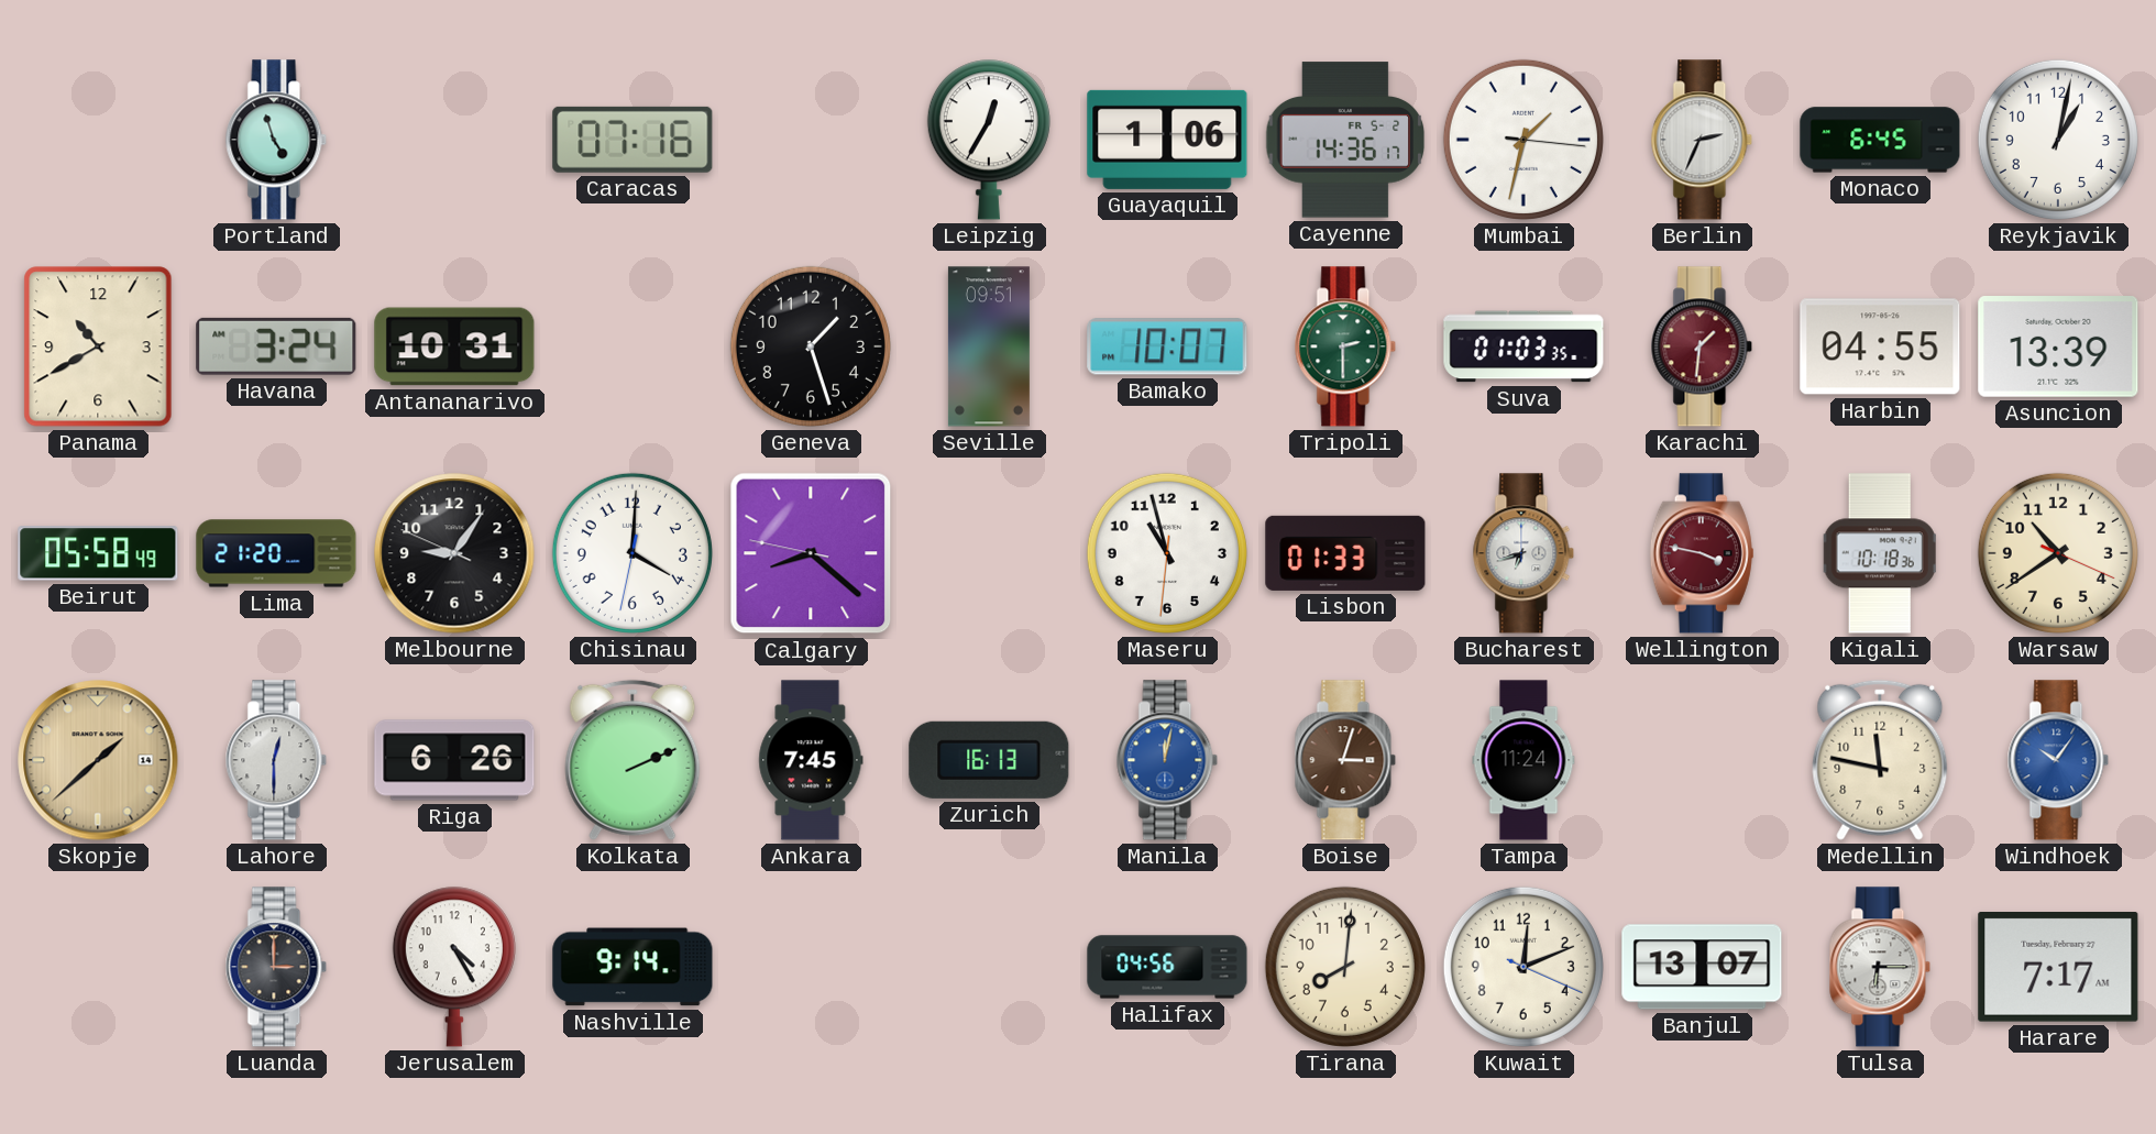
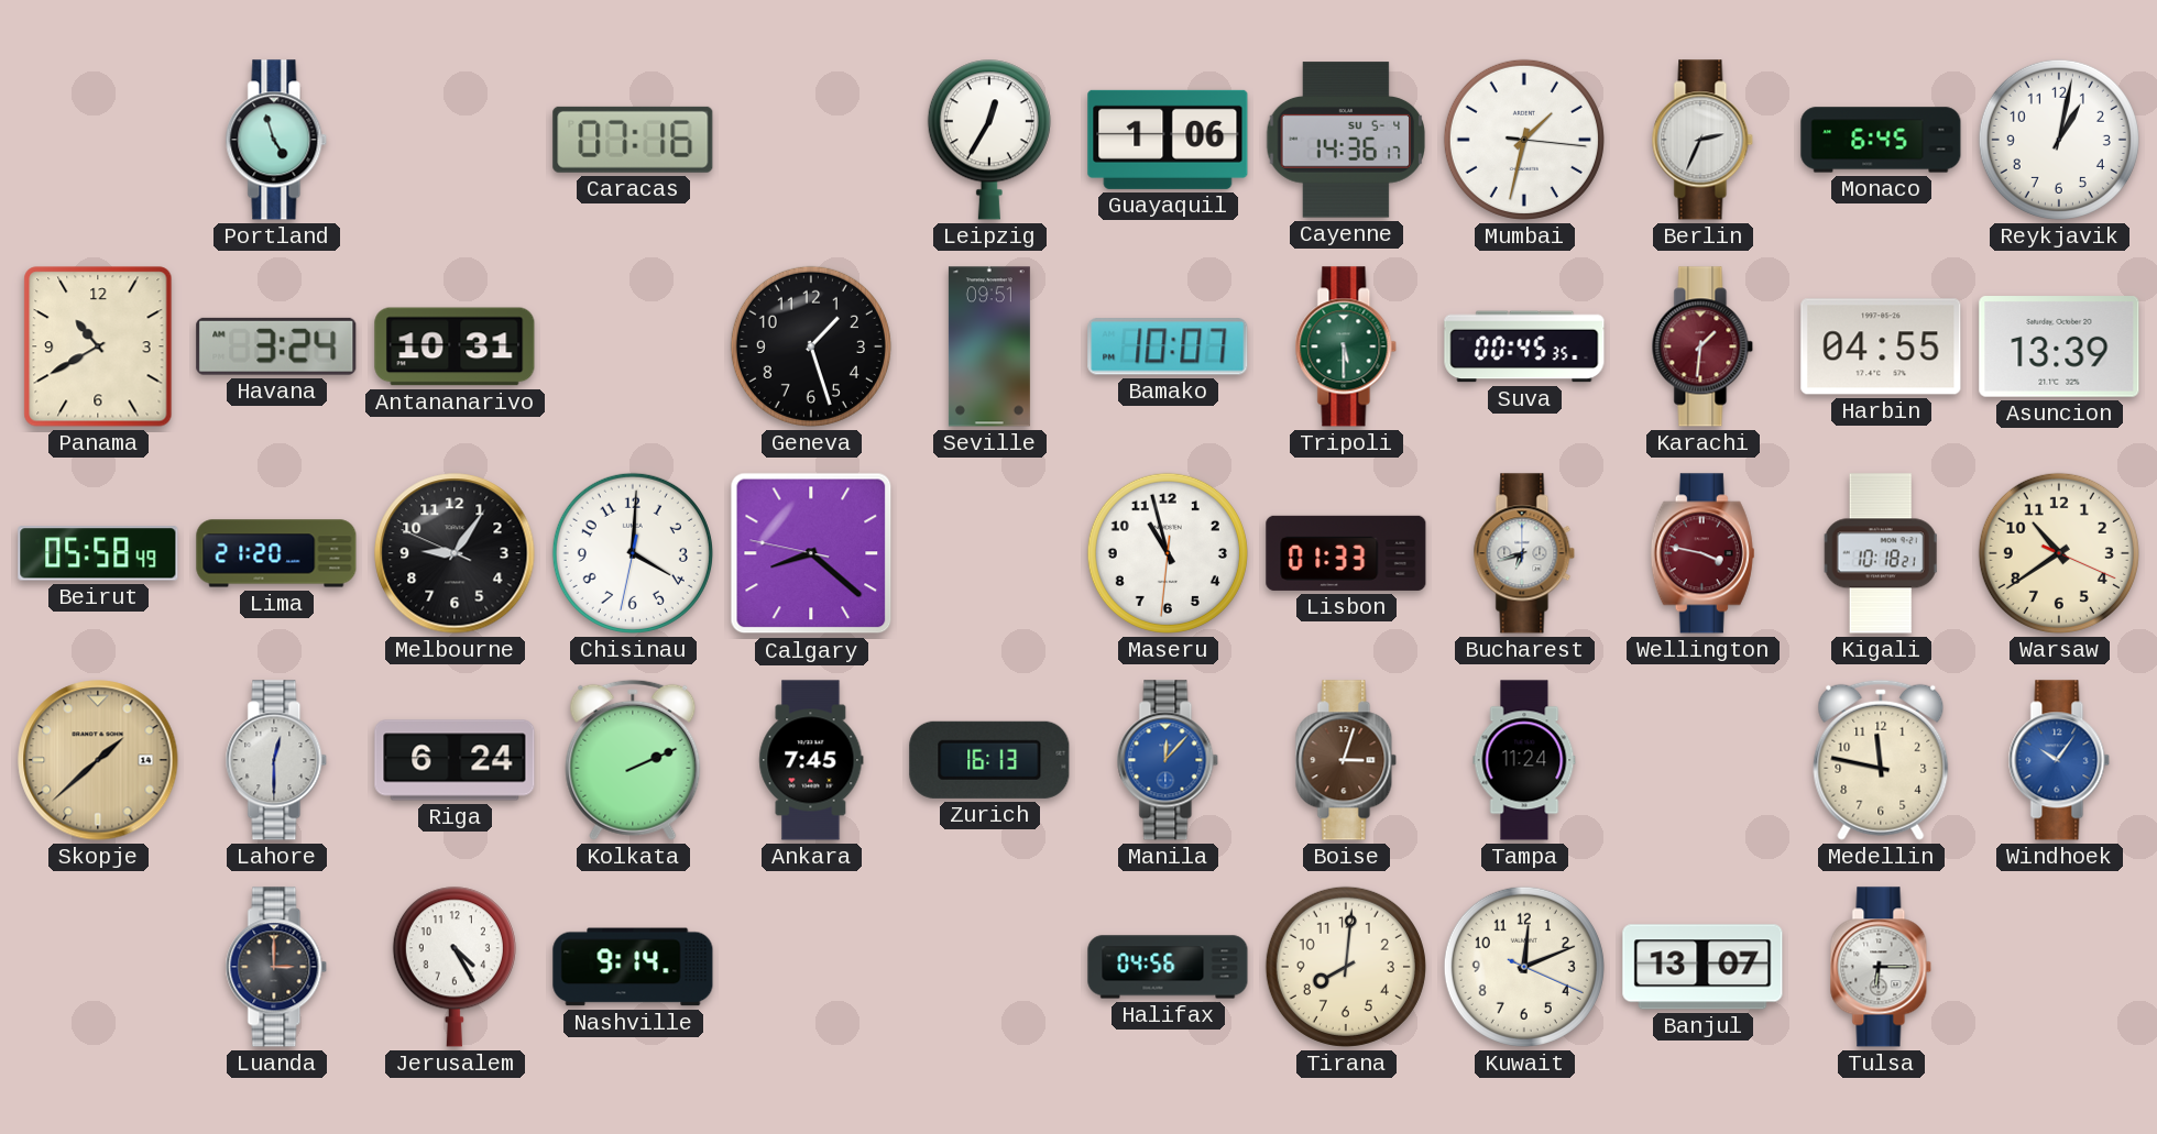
Cayenne date: FR 5-2 -> SU 5-4 (1346, 140)
Tripoli: 2:30 -> 5:30 (1346, 346)
Suva: 01:03 -> 00:45 (1524, 346)
Kigali: 10:18:36 -> 10:18:21 (1881, 553)
Riga: 6:26 -> 6:24 (455, 760)
Manila: 12:02 -> 12:07 (1168, 760)
Harare: 7:17 -> none (2058, 968)
